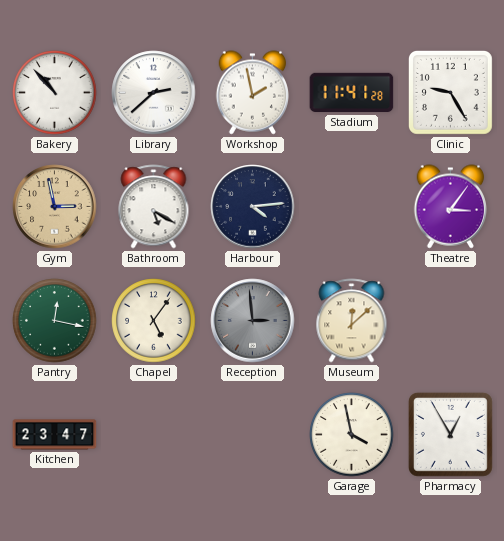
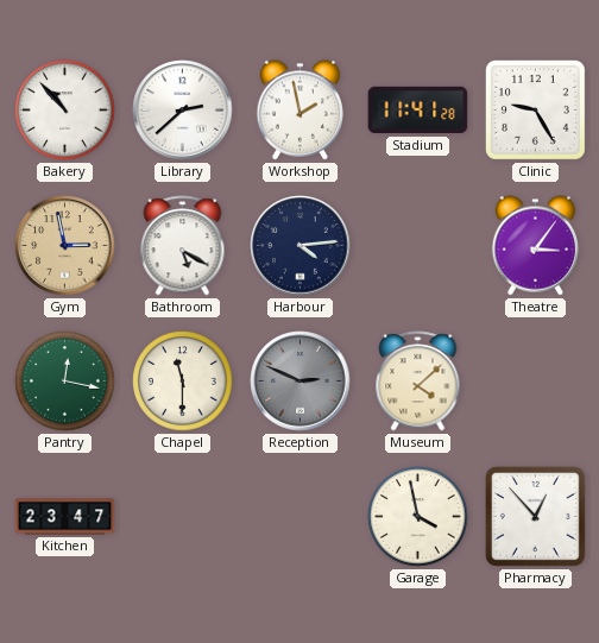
Chapel: 5:06 -> 11:30 (183, 382)
Reception: 2:59 -> 2:49 (301, 382)
Museum: 12:08 -> 4:08 (418, 382)
Pharmacy: 12:55 -> 12:53 (535, 516)
